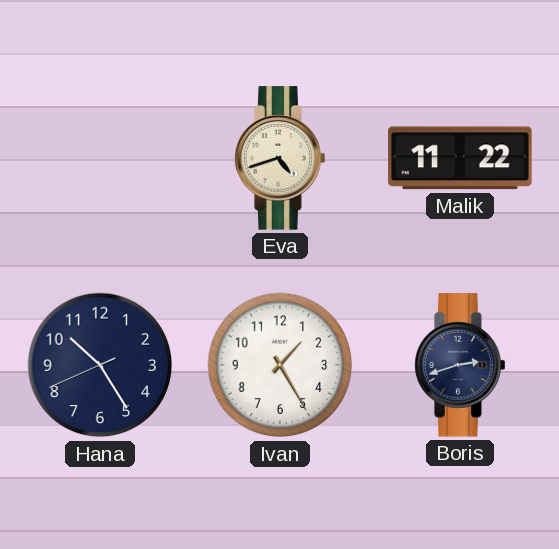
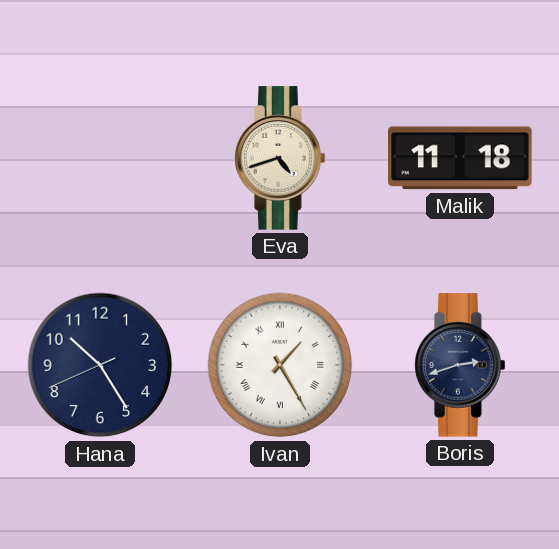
Malik: 11:22 -> 11:18 (460, 158)
Ivan numerals: Arabic -> Roman (280, 365)
